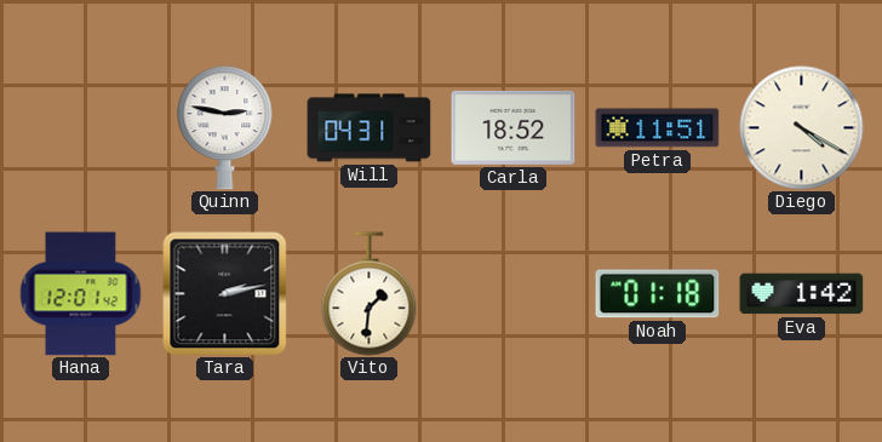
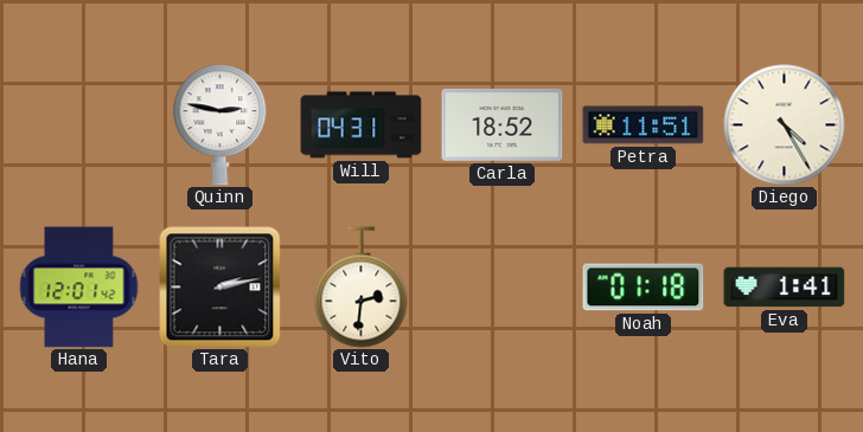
Diego: 4:20 -> 4:25 (785, 125)
Vito: 1:31 -> 2:31 (362, 288)
Eva: 1:42 -> 1:41 (785, 288)
